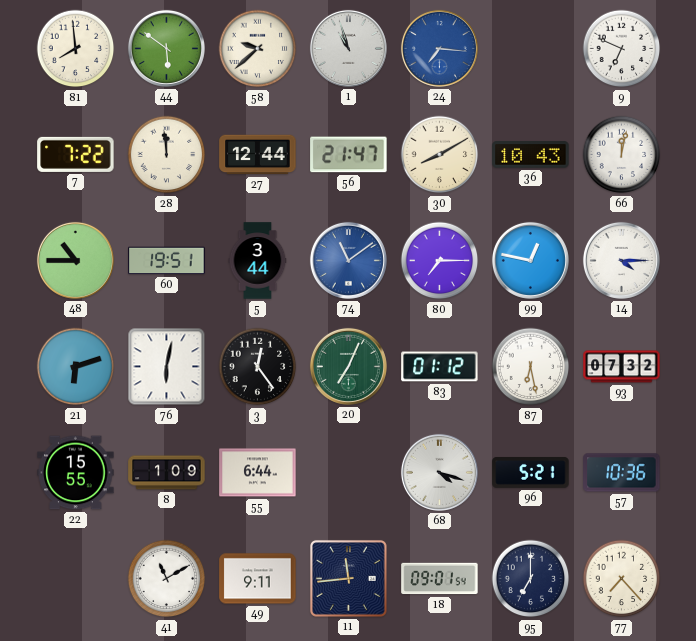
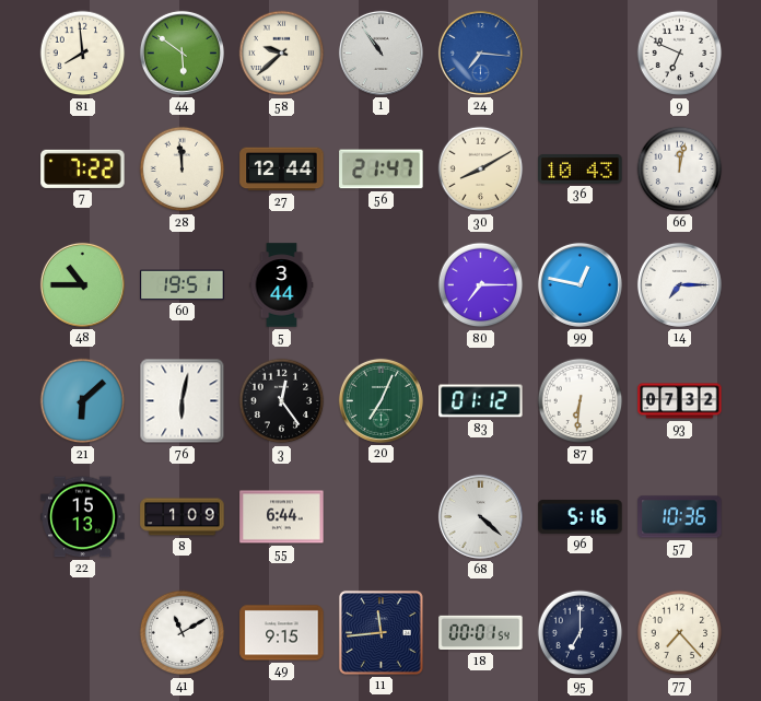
1: 10:57 -> 10:54 (380, 52)
74: 11:09 -> none (348, 260)
14: 4:15 -> 7:15 (679, 284)
21: 6:12 -> 6:08 (83, 401)
87: 6:28 -> 6:31 (581, 401)
22: 15:55 -> 15:13 (83, 517)
68: 4:18 -> 4:22 (480, 516)
96: 5:21 -> 5:16 (581, 516)
49: 9:11 -> 9:15 (282, 633)
18: 09:01 -> 00:01 (481, 633)
